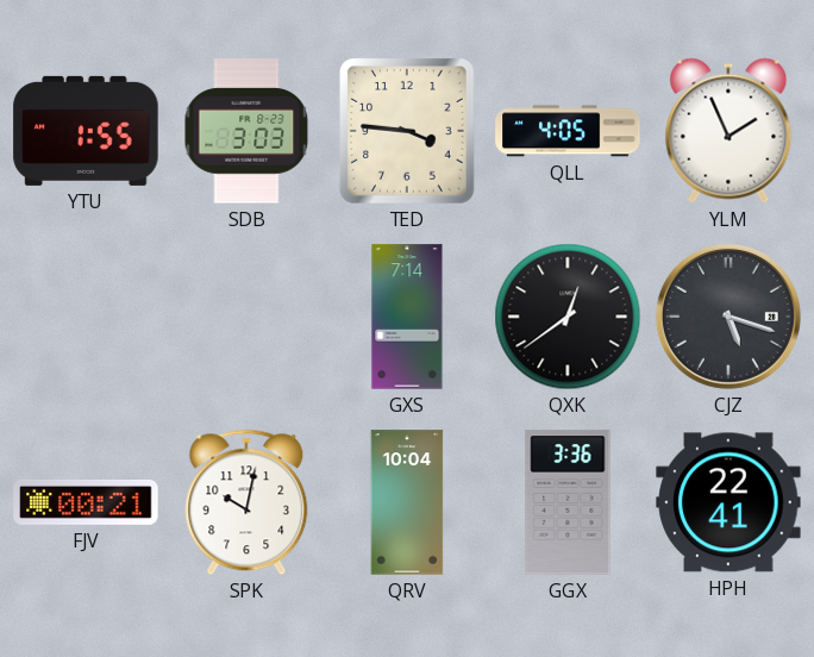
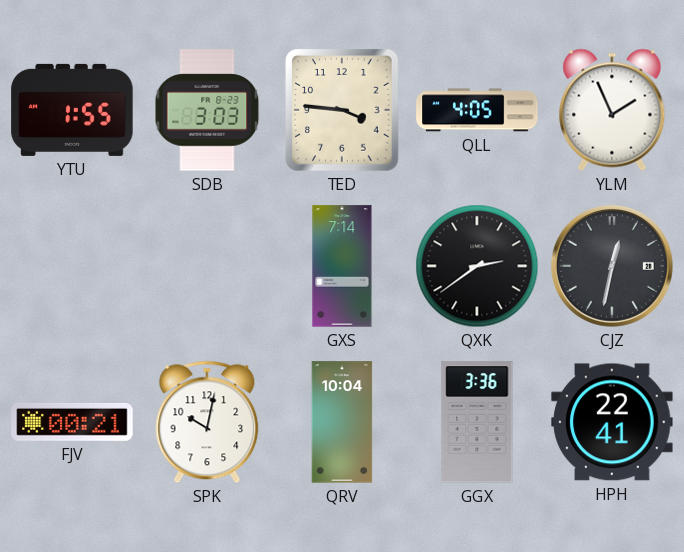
QXK: 12:39 -> 2:39 (477, 266)
CJZ: 5:18 -> 12:32 (612, 266)
